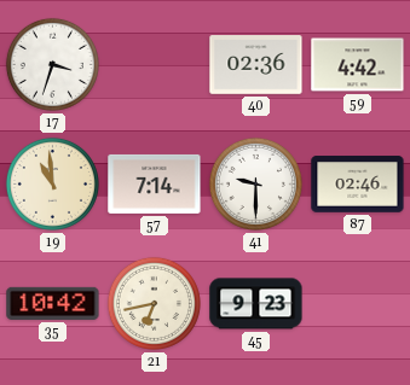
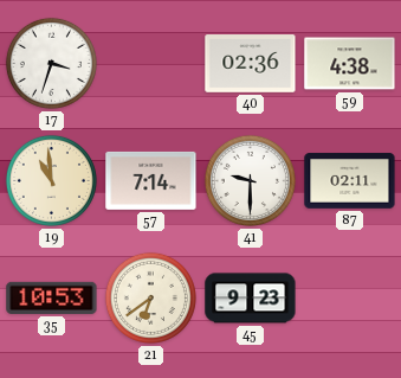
59: 4:42 -> 4:38 (350, 64)
87: 02:46 -> 02:11 (350, 181)
35: 10:42 -> 10:53 (52, 297)
21: 6:43 -> 6:39 (150, 297)
